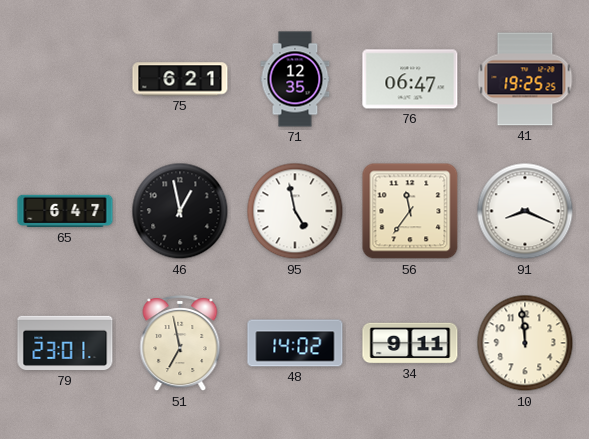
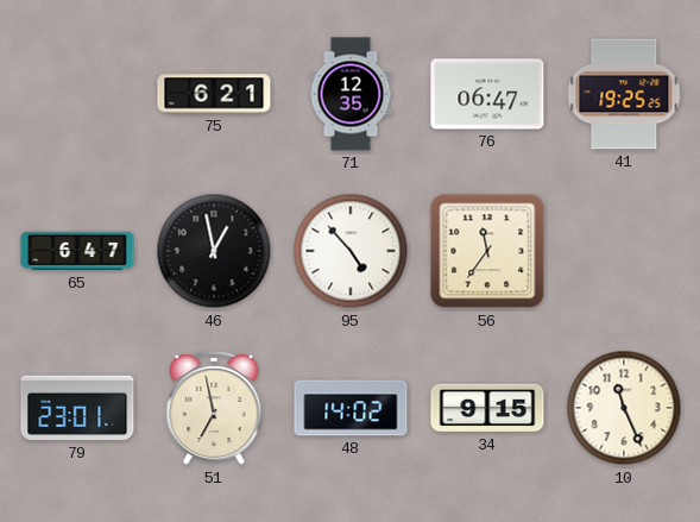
95: 4:58 -> 4:53 (351, 251)
91: 8:19 -> none (525, 211)
34: 9:11 -> 9:15 (487, 408)
10: 11:59 -> 11:26 (624, 408)
